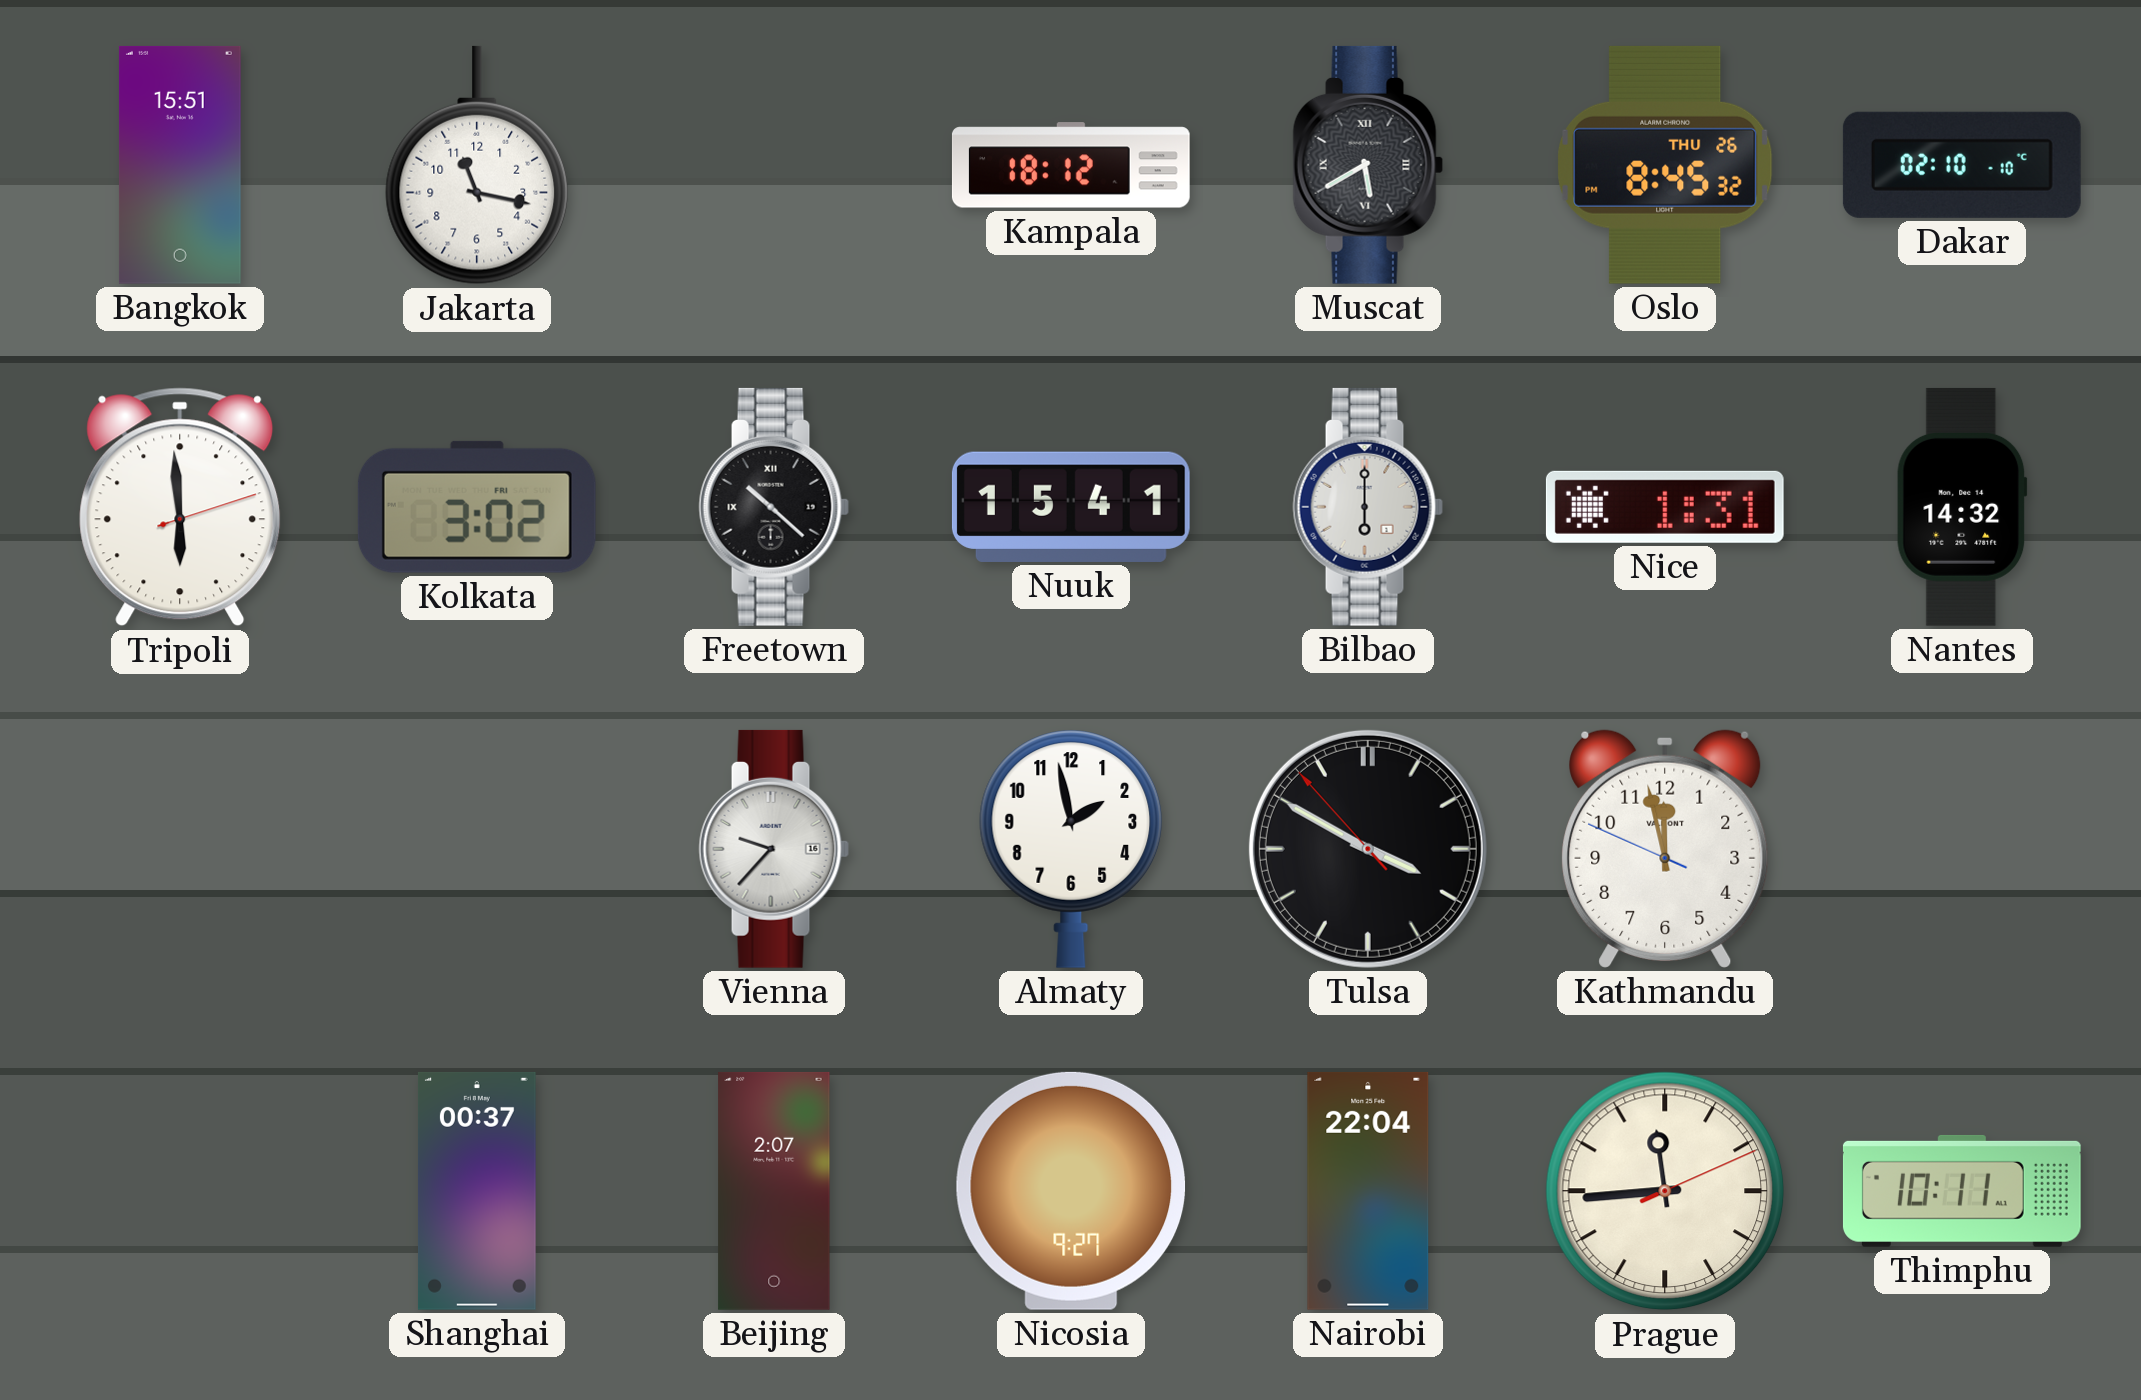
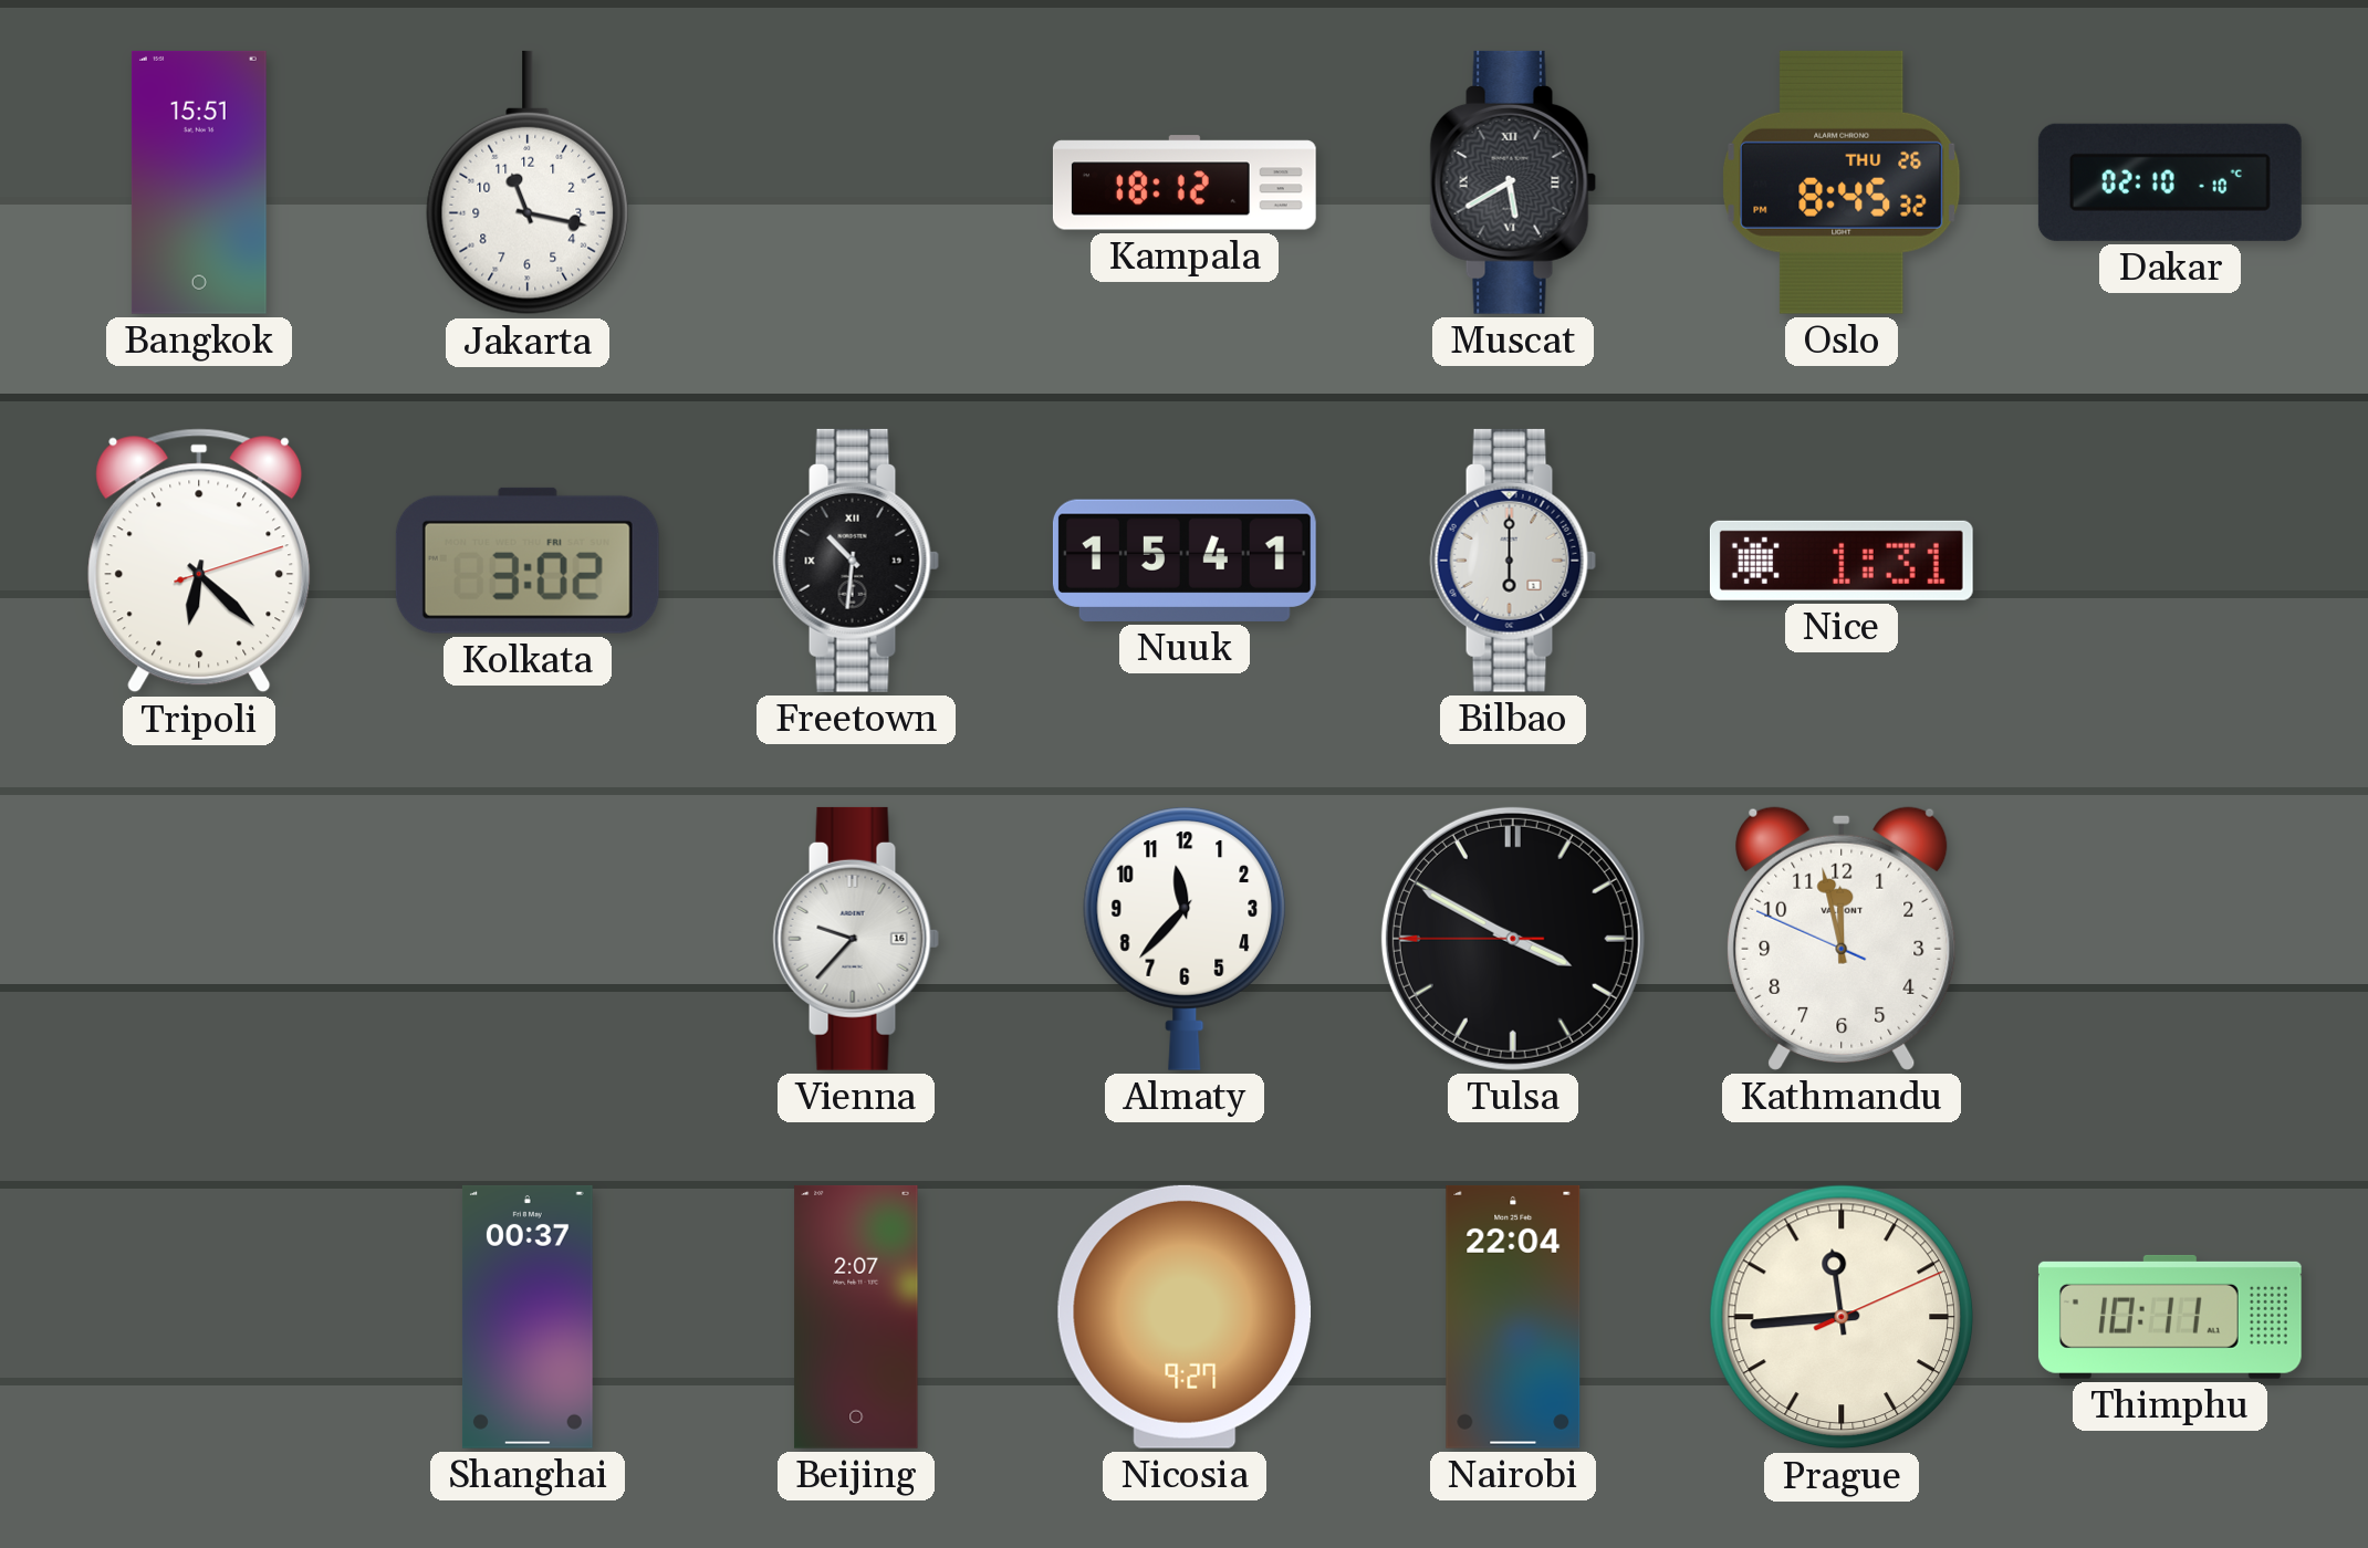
Tripoli: 5:59 -> 6:22 (199, 561)
Freetown: 10:22 -> 10:31 (856, 561)
Nantes: 14:32 -> none (1962, 507)
Almaty: 1:58 -> 11:37 (1185, 939)
Tulsa: 3:49:53 -> 3:49:45 (1513, 939)
